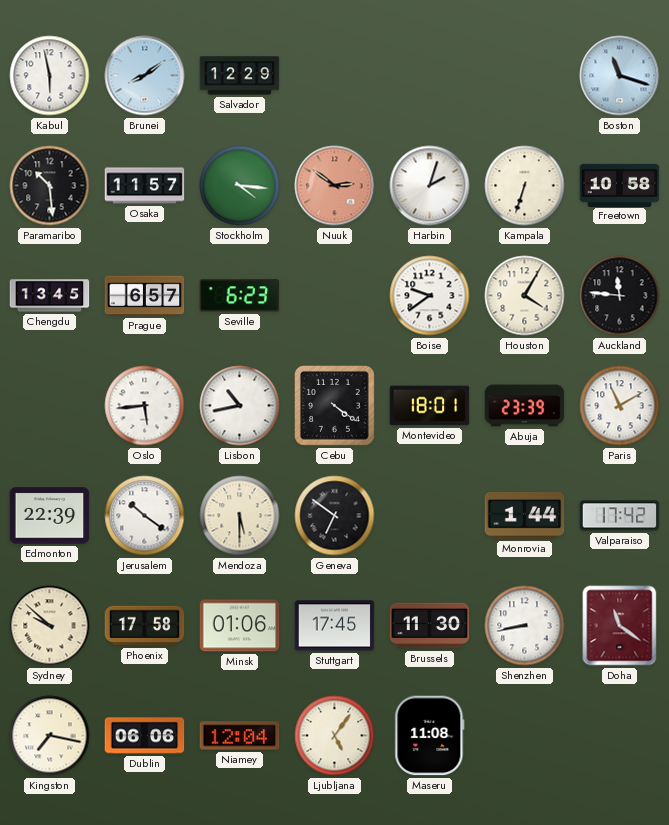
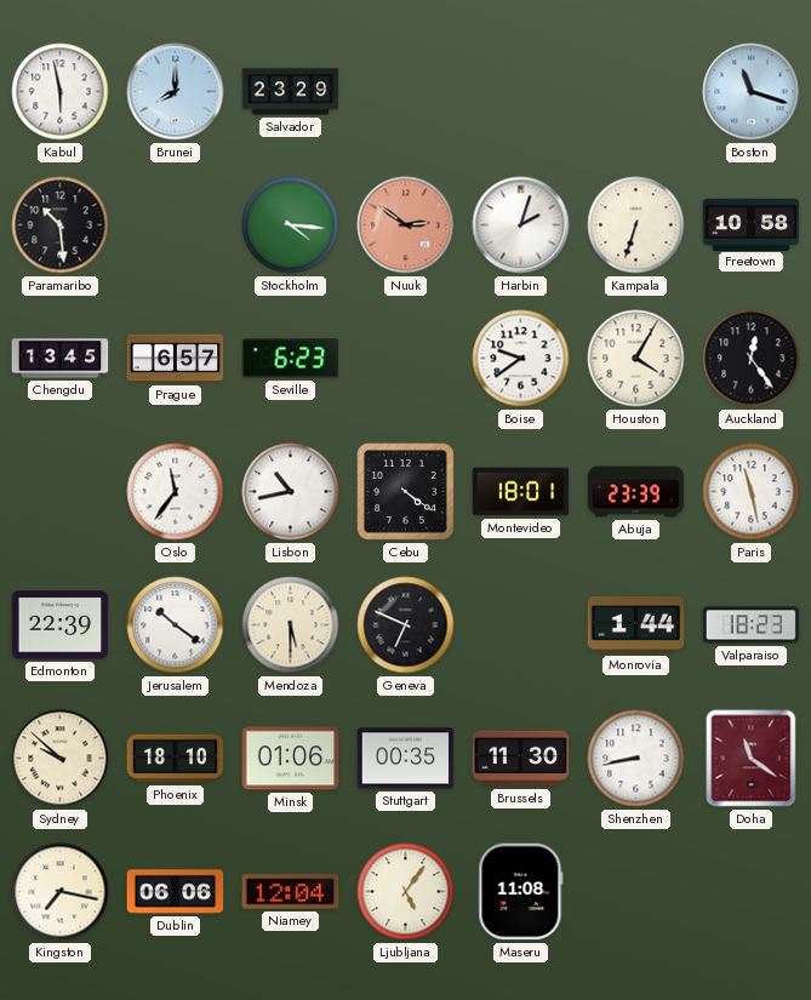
Brunei: 8:09 -> 8:00 (176, 92)
Salvador: 12:29 -> 23:29 (291, 92)
Osaka: 11:57 -> none (145, 186)
Auckland: 11:46 -> 12:24 (752, 359)
Oslo: 5:44 -> 11:36 (176, 492)
Paris: 11:10 -> 11:28 (752, 492)
Geneva: 6:51 -> 6:49 (406, 625)
Valparaiso: 17:42 -> 18:23 (752, 625)
Phoenix: 17:58 -> 18:10 (176, 759)
Stuttgart: 17:45 -> 00:35 (406, 759)
